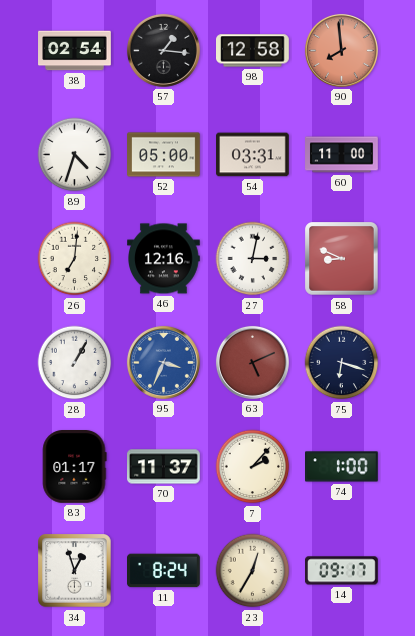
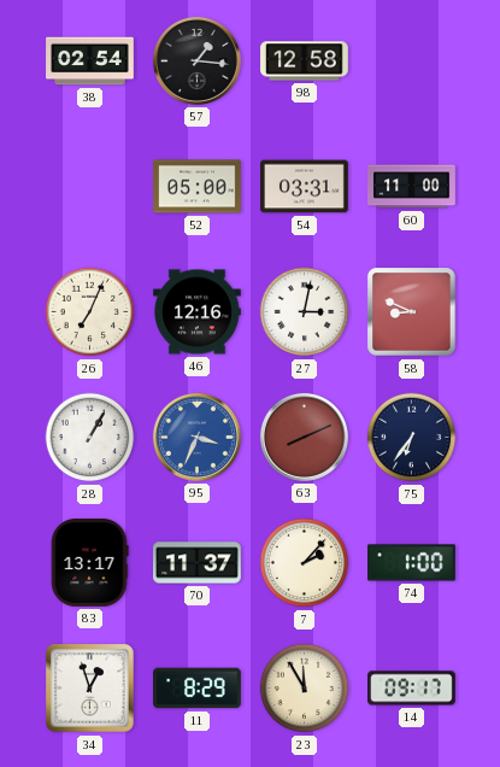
90: 7:59 -> none (341, 50)
89: 4:33 -> none (75, 155)
26: 7:01 -> 7:04 (90, 312)
63: 5:11 -> 8:11 (304, 437)
75: 6:18 -> 6:36 (412, 438)
83: 01:17 -> 13:17 (89, 563)
11: 8:24 -> 8:29 (198, 689)
23: 12:35 -> 11:55 (305, 689)
